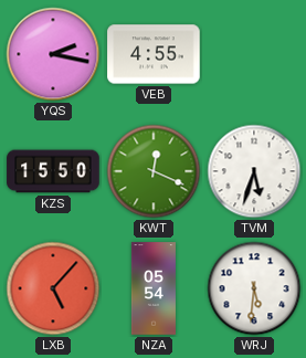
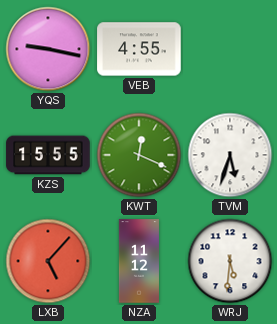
YQS: 2:17 -> 9:17 (48, 49)
KZS: 15:50 -> 15:55 (48, 155)
NZA: 05:54 -> 11:12 (139, 261)
